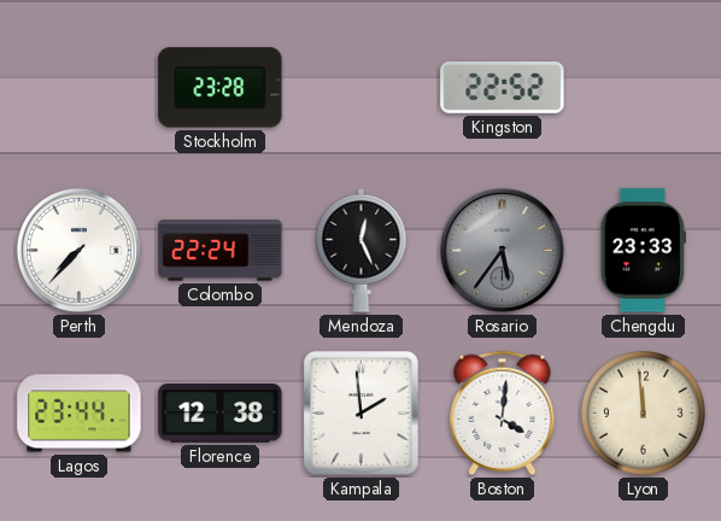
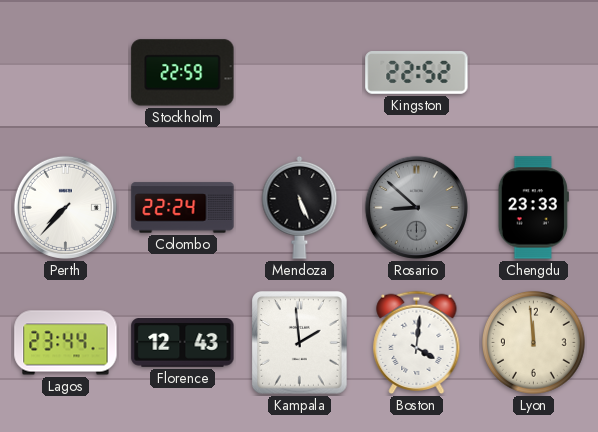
Stockholm: 23:28 -> 22:59 (183, 73)
Mendoza: 12:26 -> 5:26 (300, 207)
Rosario: 5:36 -> 8:52 (416, 207)
Florence: 12:38 -> 12:43 (183, 343)
